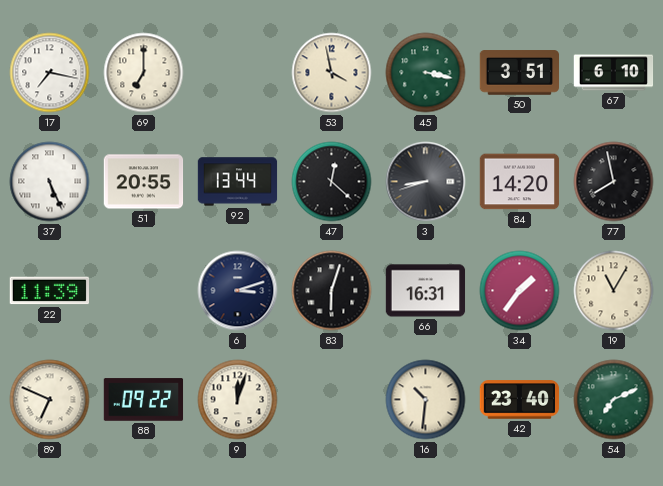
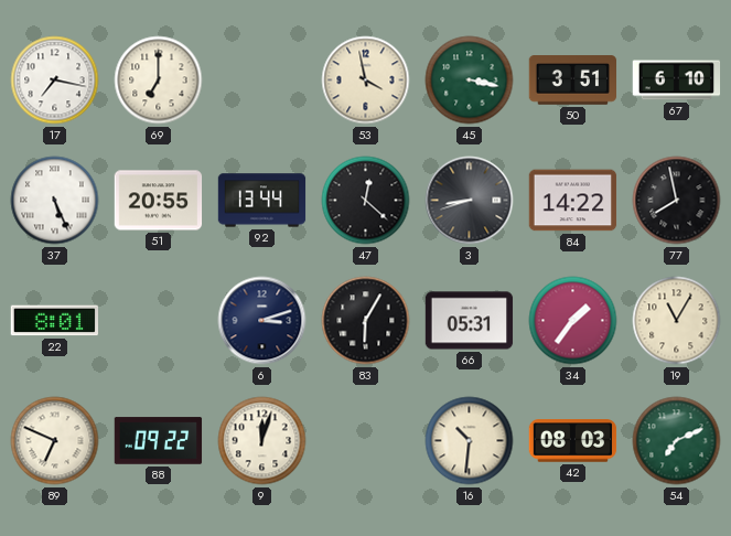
84: 14:20 -> 14:22 (573, 201)
22: 11:39 -> 8:01 (54, 321)
83: 6:03 -> 6:05 (366, 321)
66: 16:31 -> 05:31 (470, 321)
42: 23:40 -> 08:03 (573, 441)
